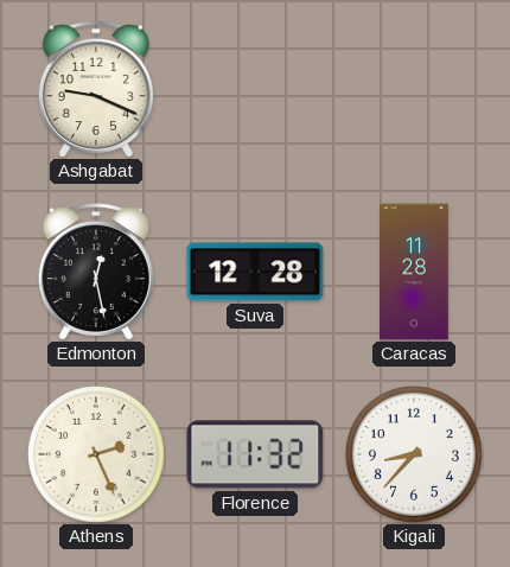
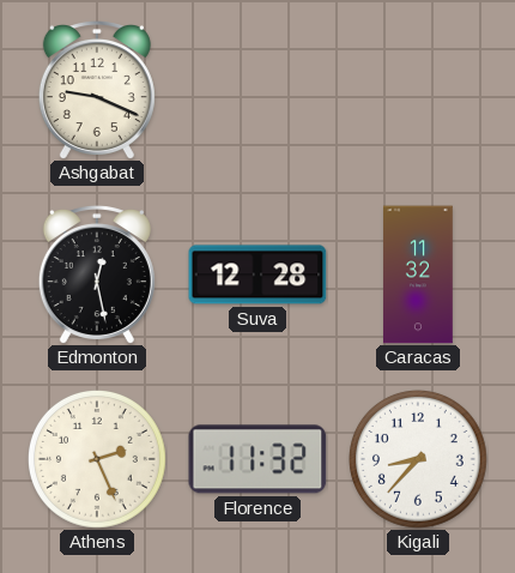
Caracas: 11:28 -> 11:32 (419, 275)
